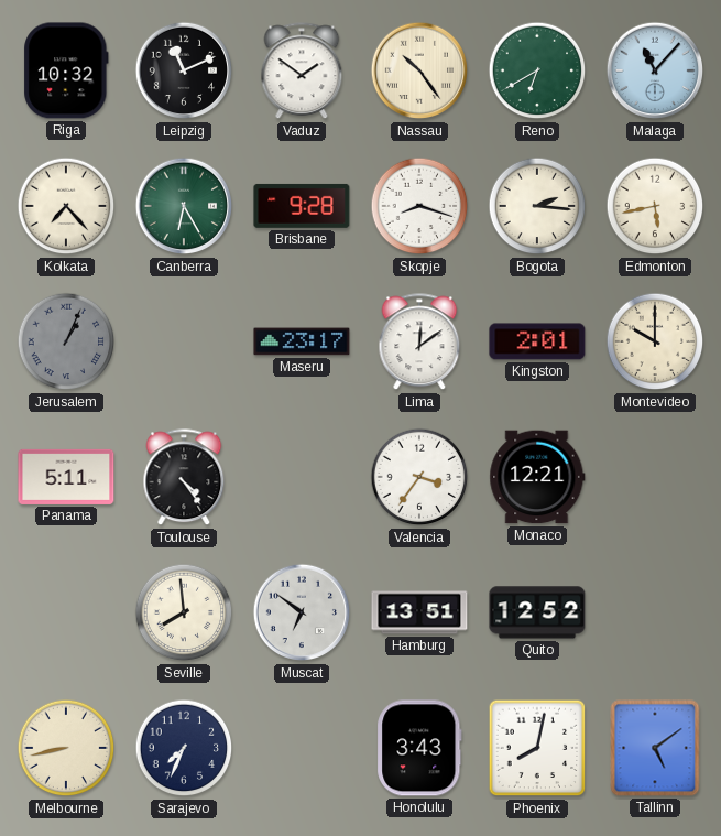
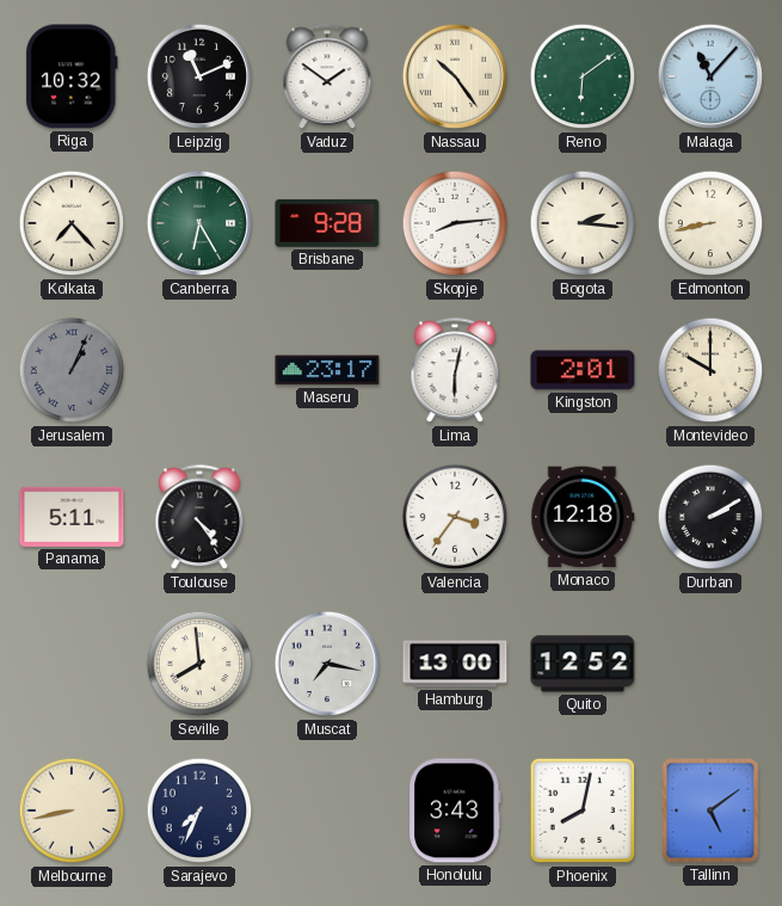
Reno: 6:40 -> 6:09 (583, 76)
Skopje: 8:18 -> 8:14 (455, 223)
Edmonton: 5:43 -> 8:43 (710, 223)
Lima: 12:09 -> 6:02 (455, 371)
Monaco: 12:21 -> 12:18 (583, 517)
Durban: none -> 2:10 (710, 517)
Muscat: 6:51 -> 7:17 (327, 664)
Hamburg: 13:51 -> 13:00 (455, 664)
